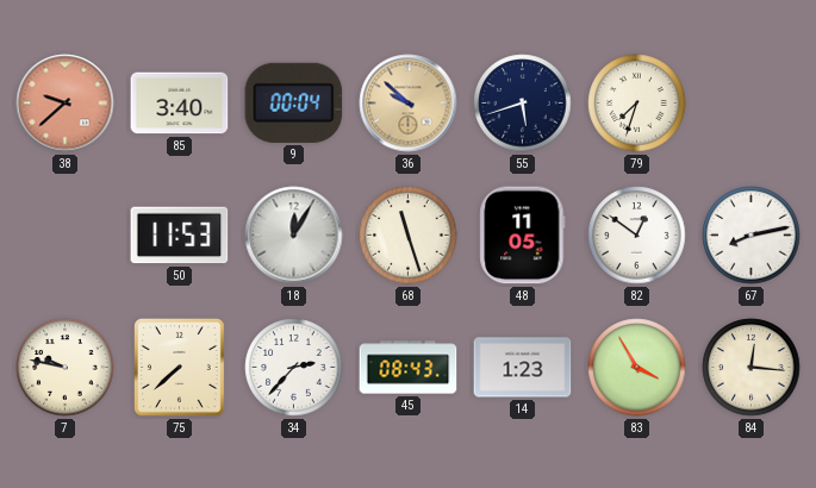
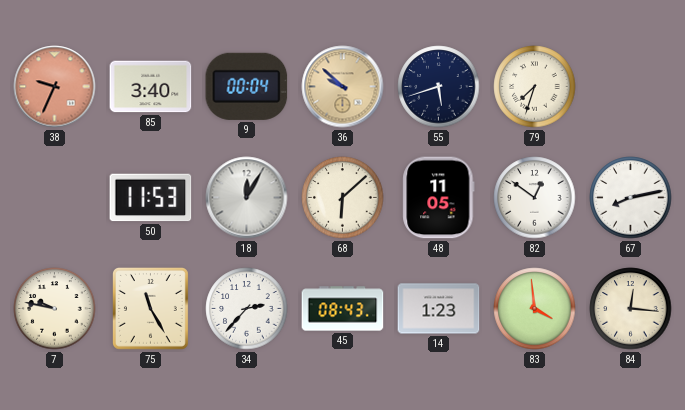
38: 9:38 -> 9:34 (55, 87)
68: 11:27 -> 6:08 (343, 198)
75: 7:38 -> 11:25 (150, 308)
83: 3:55 -> 3:59 (535, 309)
